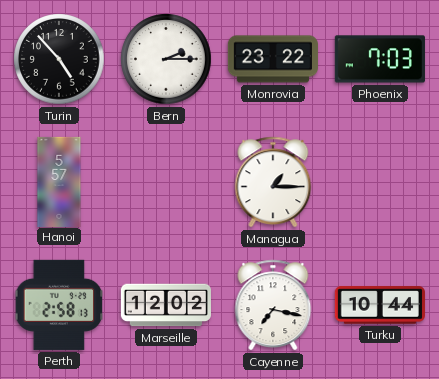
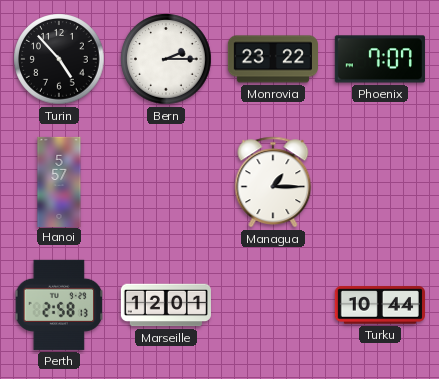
Phoenix: 7:03 -> 7:07 (380, 59)
Marseille: 12:02 -> 12:01 (166, 305)
Cayenne: 7:17 -> none (273, 305)
